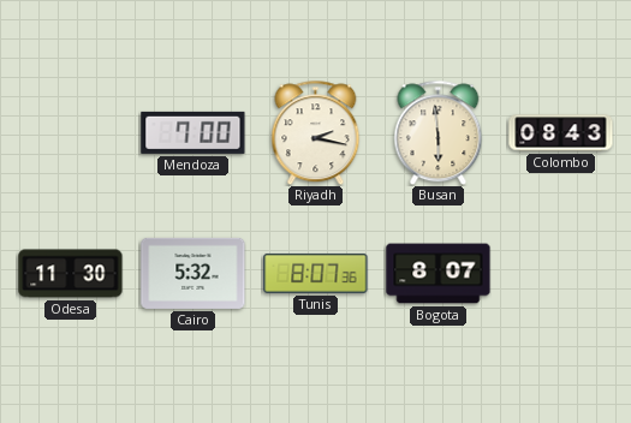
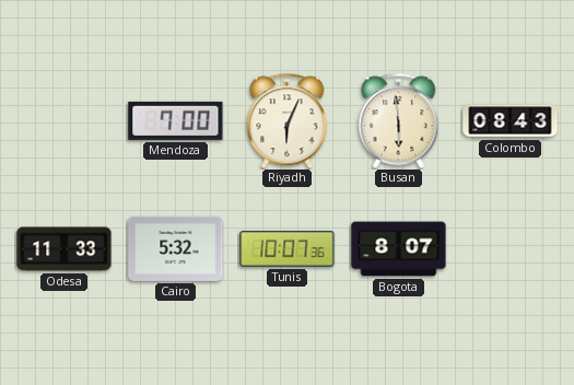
Riyadh: 2:17 -> 6:04 (288, 120)
Odesa: 11:30 -> 11:33 (65, 249)
Tunis: 8:07 -> 10:07 (288, 248)
